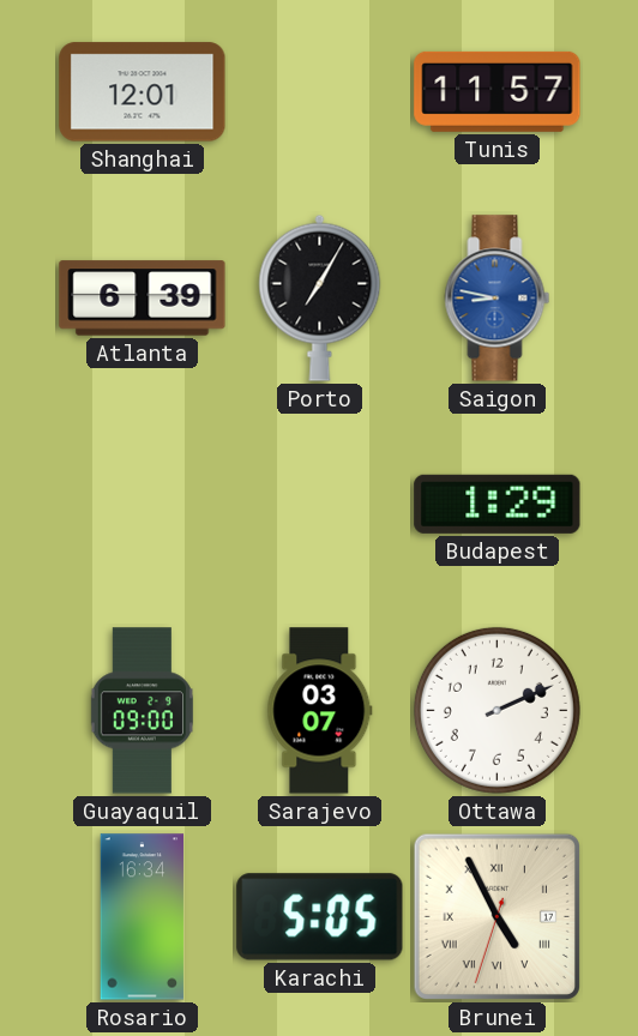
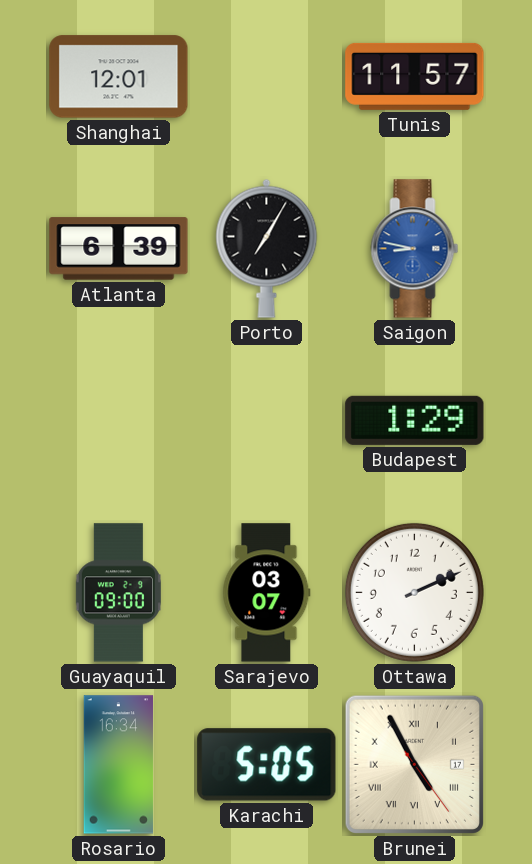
Brunei: 4:55:33 -> 4:55:24 (414, 764)
